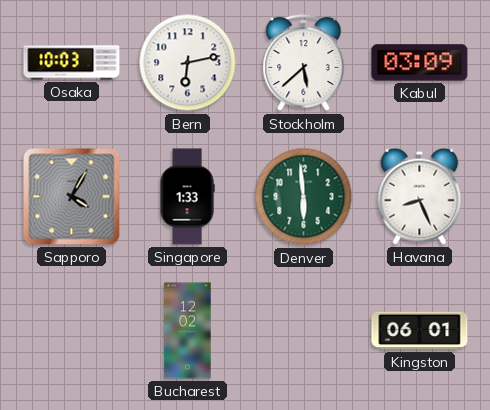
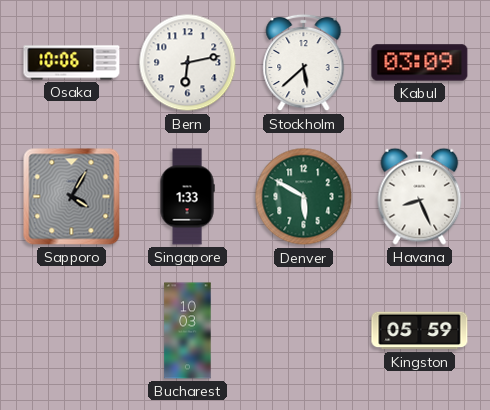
Osaka: 10:03 -> 10:06 (72, 63)
Denver: 5:59 -> 5:50 (304, 197)
Bucharest: 12:02 -> 10:03 (188, 331)
Kingston: 06:01 -> 05:59 (420, 331)
